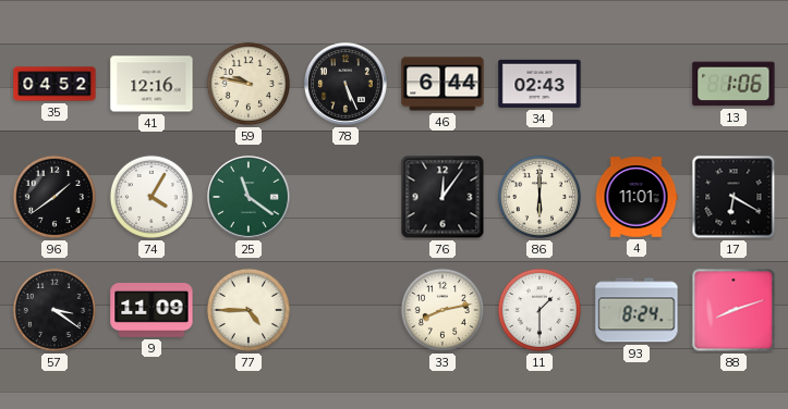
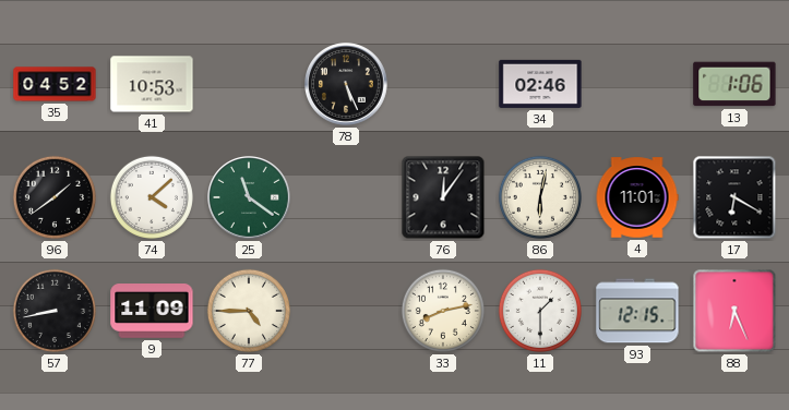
41: 12:16 -> 10:53 (152, 84)
59: 9:47 -> none (248, 84)
46: 6:44 -> none (443, 84)
34: 02:43 -> 02:46 (540, 84)
74: 4:05 -> 4:08 (152, 197)
86: 6:00 -> 6:02 (540, 197)
57: 3:21 -> 8:43 (55, 311)
93: 8:24 -> 12:15 (637, 311)
88: 8:12 -> 6:26 (734, 311)
